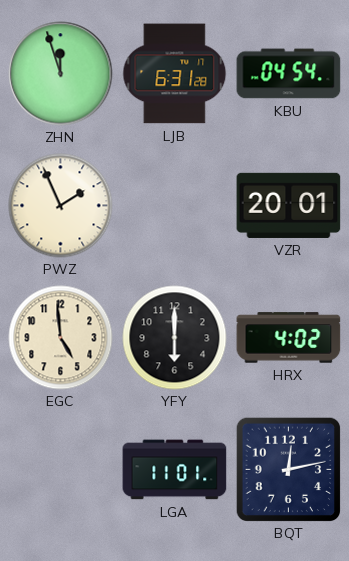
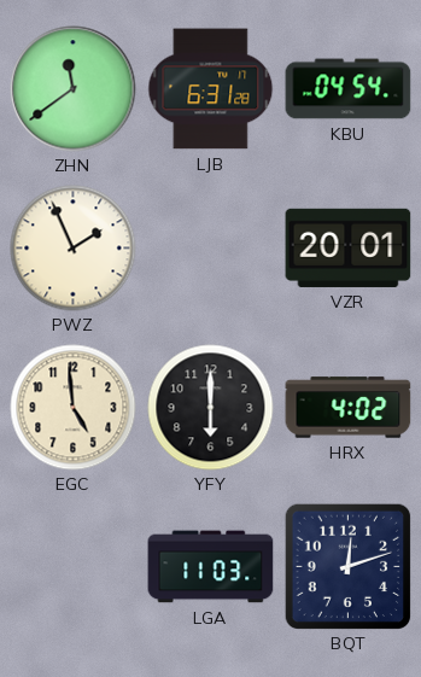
ZHN: 11:57 -> 11:39 (74, 89)
LGA: 11:01 -> 11:03 (211, 567)
BQT: 12:13 -> 12:12 (347, 566)
